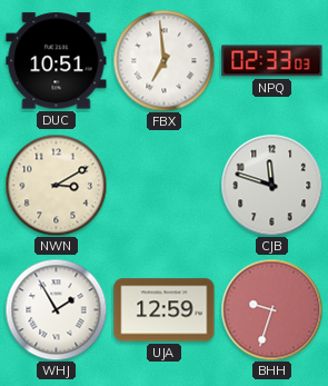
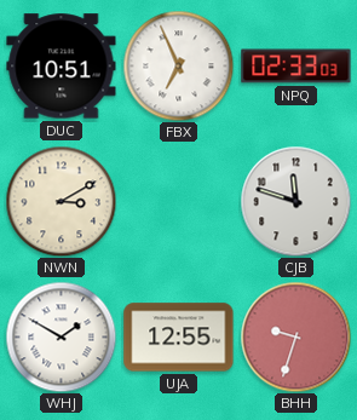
FBX: 6:59 -> 6:56 (178, 65)
WHJ: 1:55 -> 1:50 (61, 336)
UJA: 12:59 -> 12:55 (179, 338)
